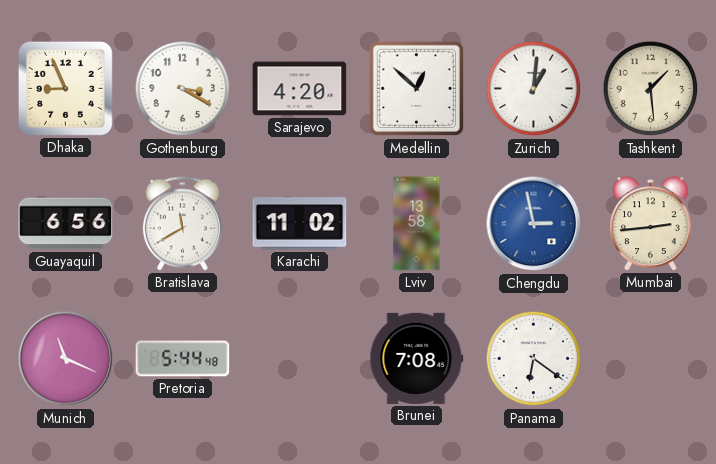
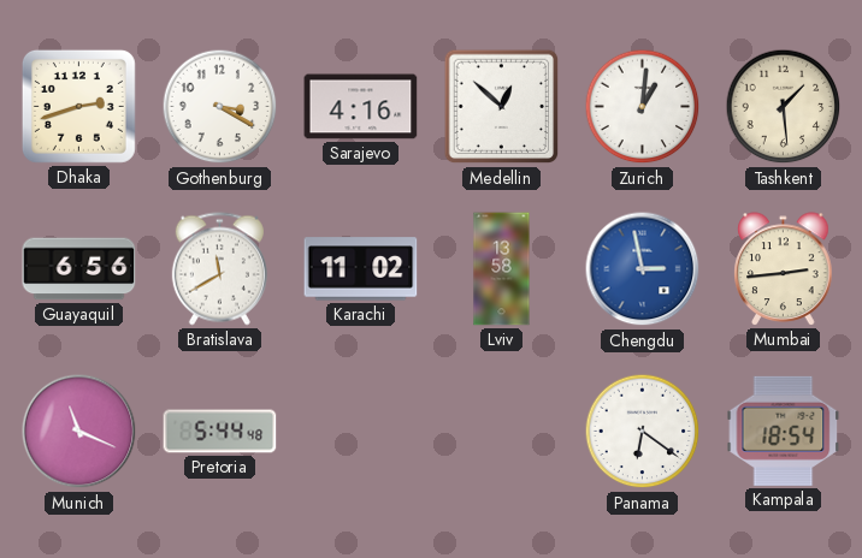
Dhaka: 8:56 -> 2:42 (78, 106)
Sarajevo: 4:20 -> 4:16 (361, 107)
Brunei: 7:08 -> none (417, 358)
Kampala: none -> 18:54 (784, 431)
